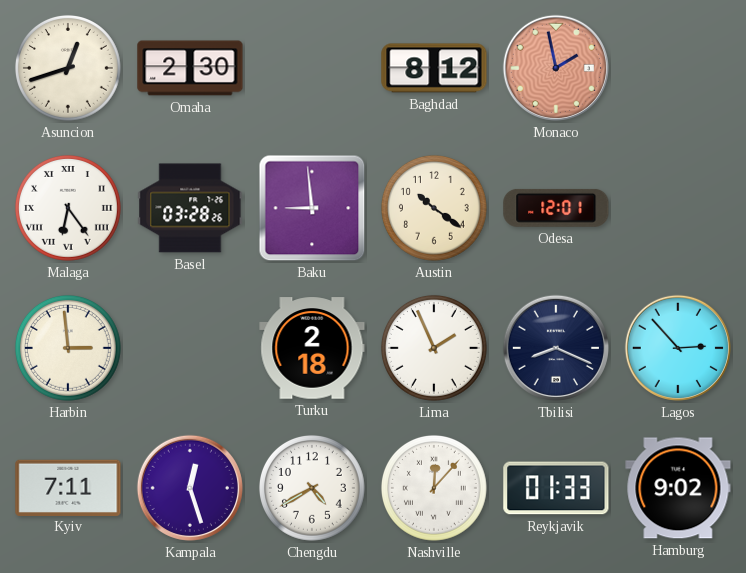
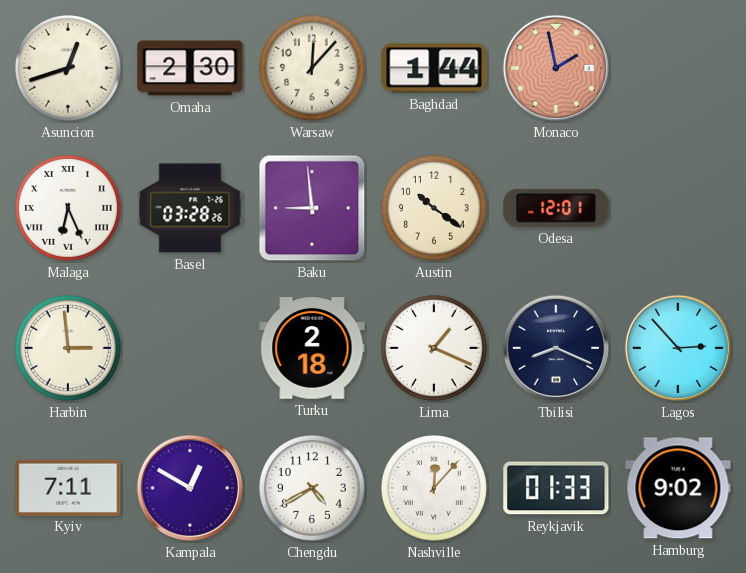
Warsaw: none -> 12:07 (312, 68)
Baghdad: 8:12 -> 1:44 (434, 68)
Malaga: 6:24 -> 6:26 (68, 208)
Lima: 1:56 -> 1:19 (434, 348)
Kampala: 12:27 -> 12:50 (190, 488)
